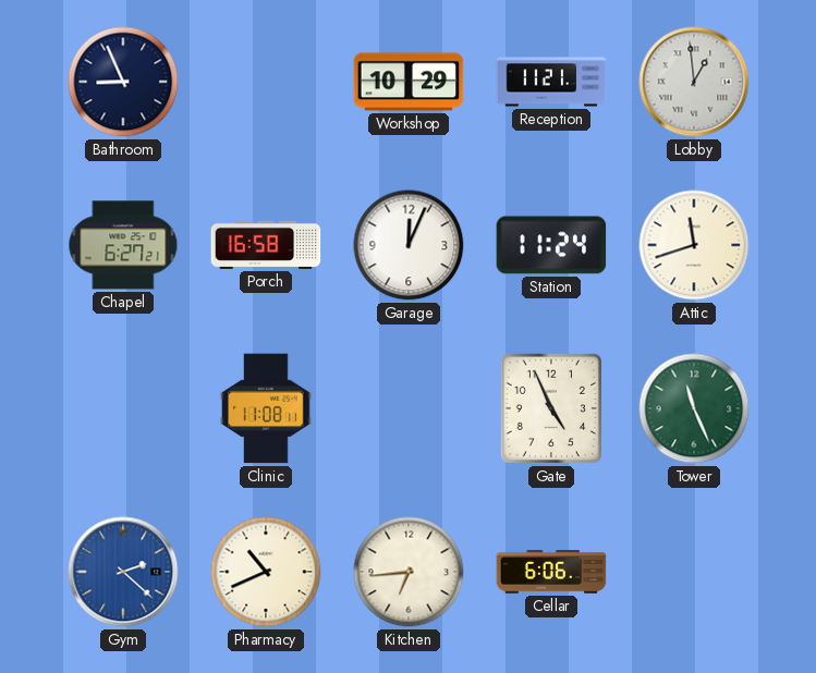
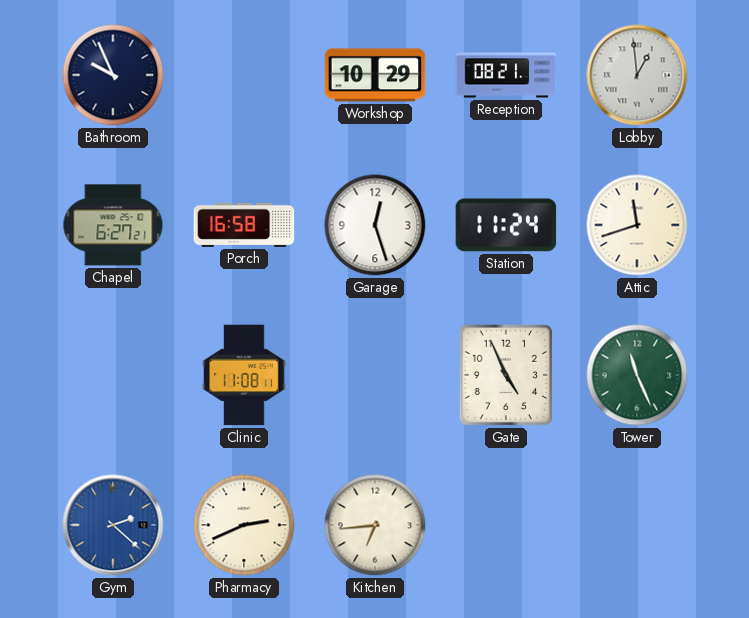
Bathroom: 8:56 -> 9:56 (113, 75)
Reception: 11:21 -> 08:21 (506, 75)
Garage: 12:04 -> 12:27 (375, 225)
Pharmacy: 10:41 -> 2:41 (244, 525)
Cellar: 6:06 -> none (551, 572)
